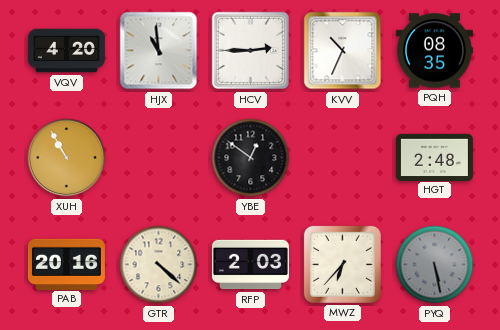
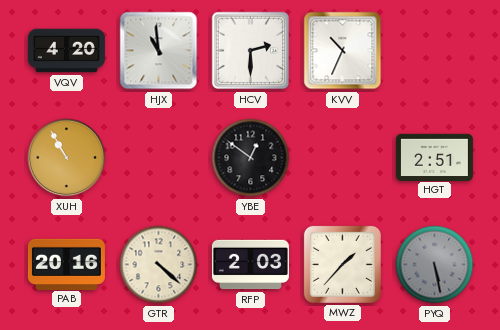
HCV: 2:45 -> 2:30 (251, 51)
PQH: 08:35 -> none (434, 51)
HGT: 2:48 -> 2:51 (434, 157)
MWZ: 6:37 -> 1:37 (342, 264)
